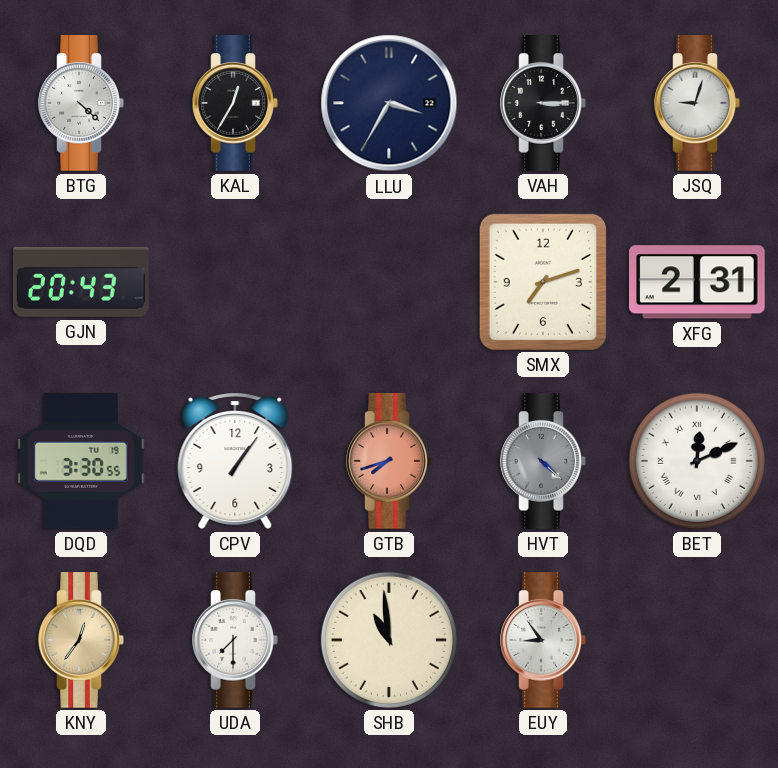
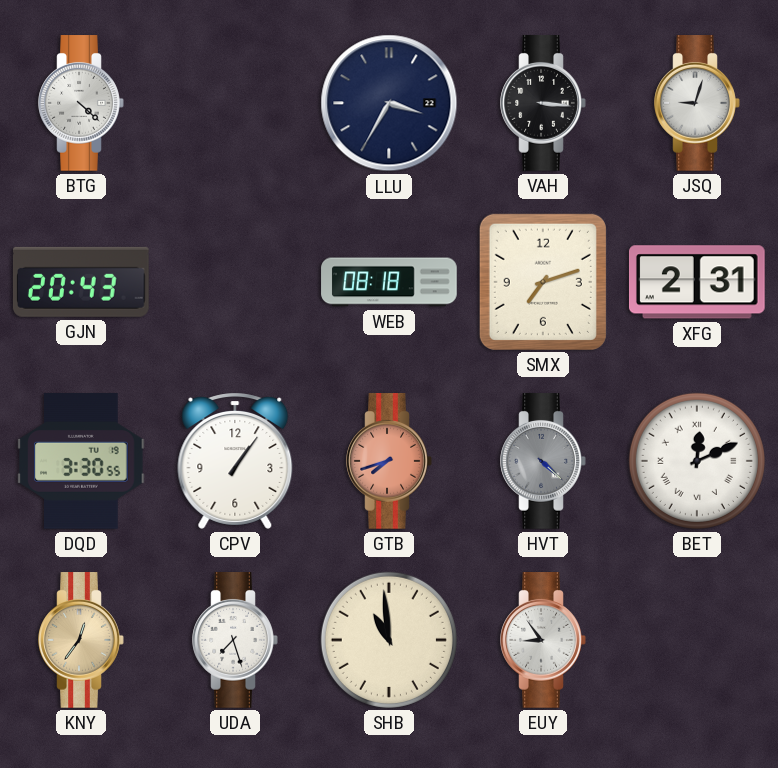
KAL: 12:35 -> none (235, 103)
VAH: 3:15 -> 3:16 (543, 103)
WEB: none -> 08:18 (389, 282)
UDA: 7:30 -> 7:27 (235, 640)
